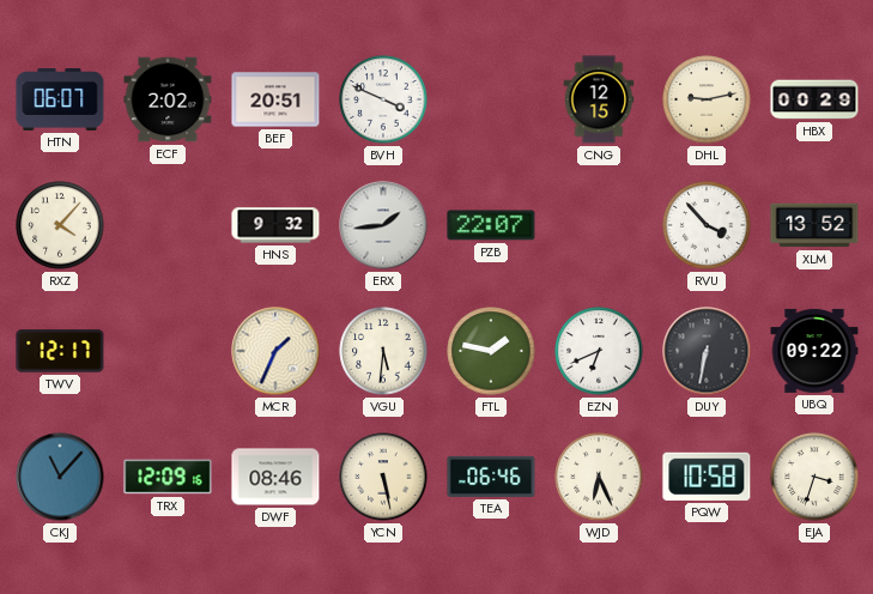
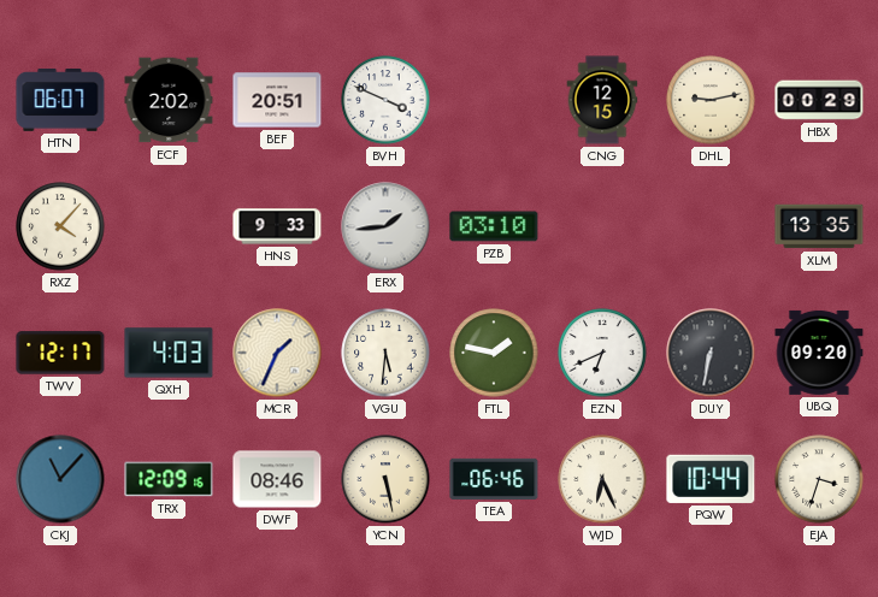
HNS: 9:32 -> 9:33 (277, 226)
PZB: 22:07 -> 03:10 (494, 226)
RVU: 3:53 -> none (707, 225)
XLM: 13:52 -> 13:35 (819, 226)
QXH: none -> 4:03 (169, 353)
UBQ: 09:22 -> 09:20 (819, 353)
PQW: 10:58 -> 10:44 (711, 479)
